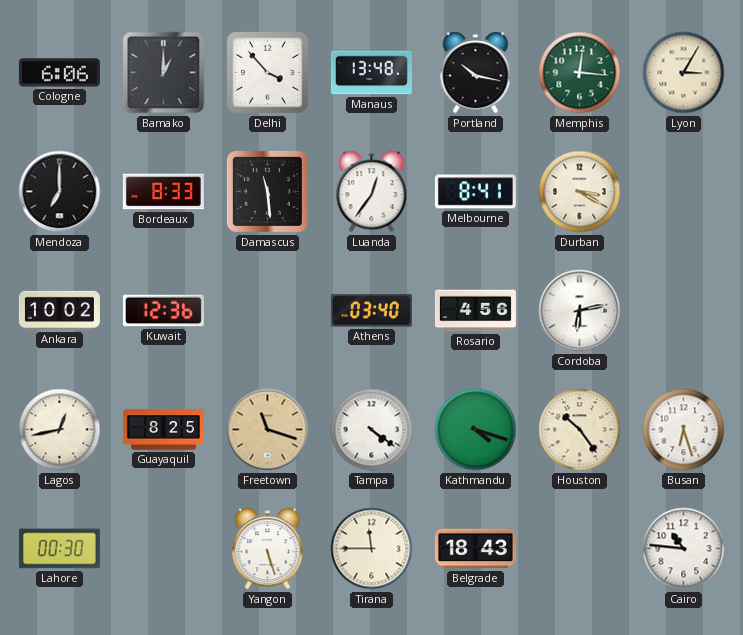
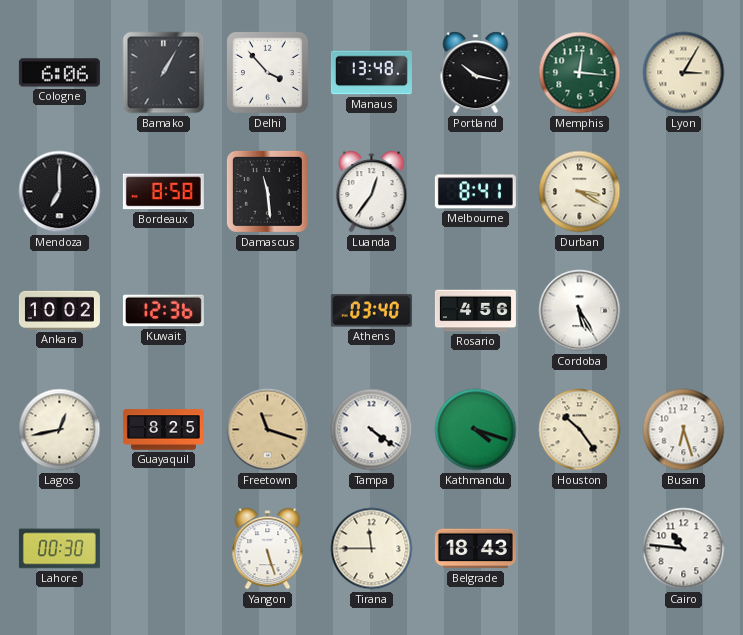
Bamako: 1:00 -> 1:05 (164, 73)
Bordeaux: 8:33 -> 8:58 (163, 192)
Cordoba: 6:13 -> 5:25 (580, 311)
